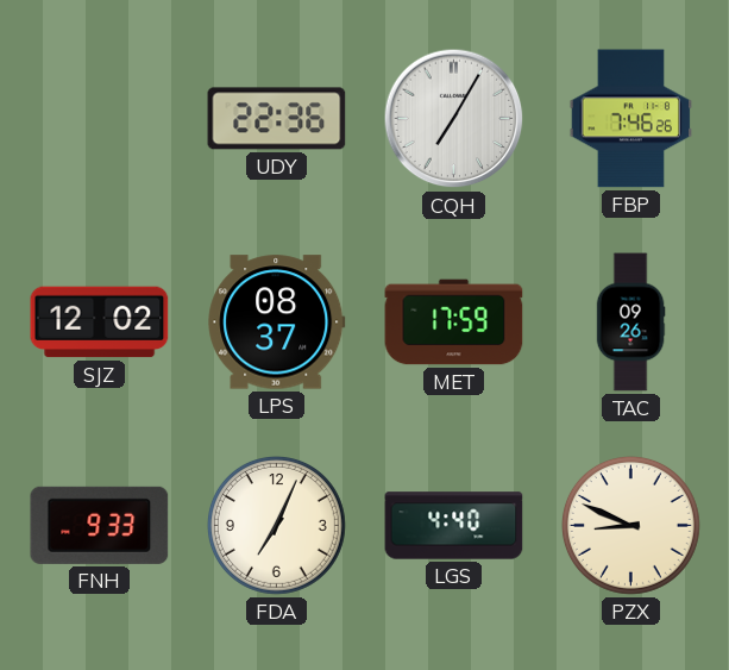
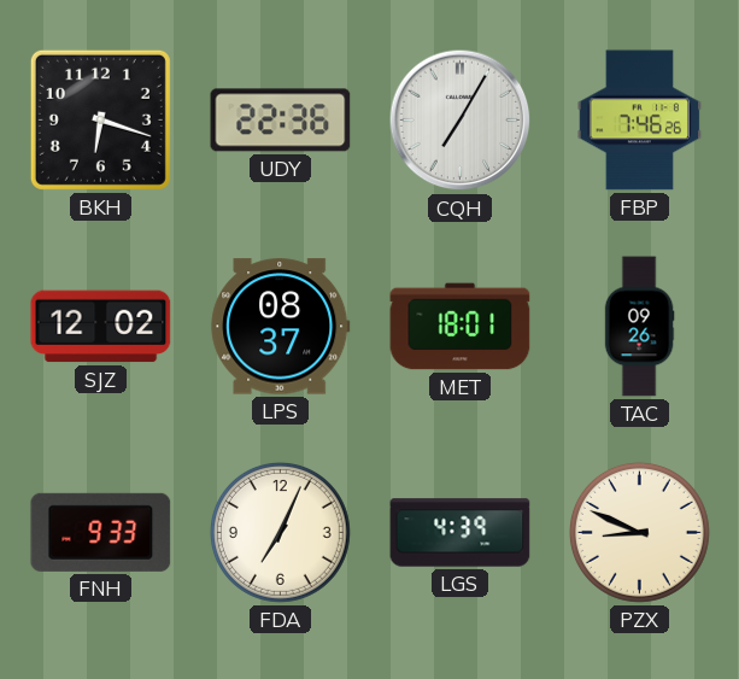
BKH: none -> 6:18 (100, 119)
MET: 17:59 -> 18:01 (461, 327)
LGS: 4:40 -> 4:39 (461, 533)
